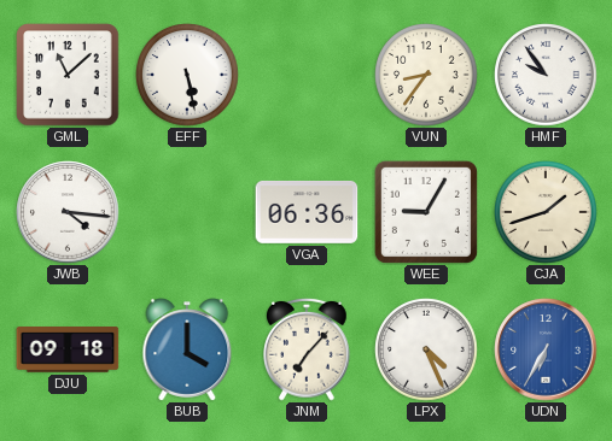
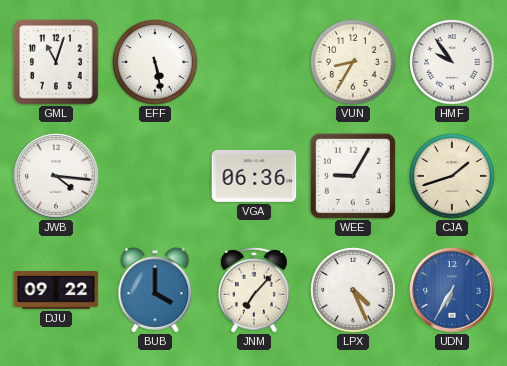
GML: 11:08 -> 11:03 (56, 62)
VUN: 8:36 -> 8:35 (353, 62)
DJU: 09:18 -> 09:22 (56, 291)
